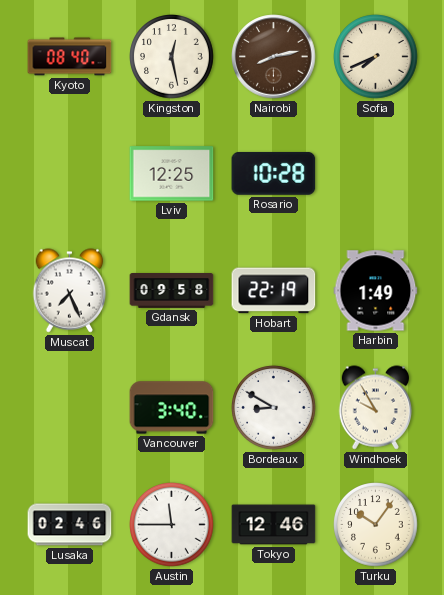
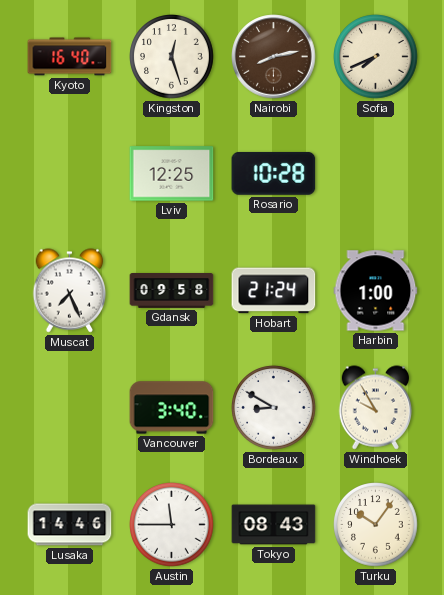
Kyoto: 08:40 -> 16:40 (70, 57)
Kingston: 12:28 -> 12:27 (172, 57)
Hobart: 22:19 -> 21:24 (274, 291)
Harbin: 1:49 -> 1:00 (376, 291)
Lusaka: 02:46 -> 14:46 (70, 525)
Tokyo: 12:46 -> 08:43 (274, 525)
